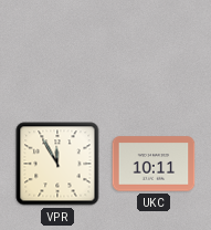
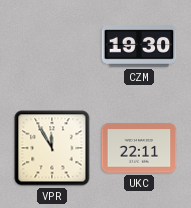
CZM: none -> 19:30 (139, 47)
UKC: 10:11 -> 22:11 (139, 148)
